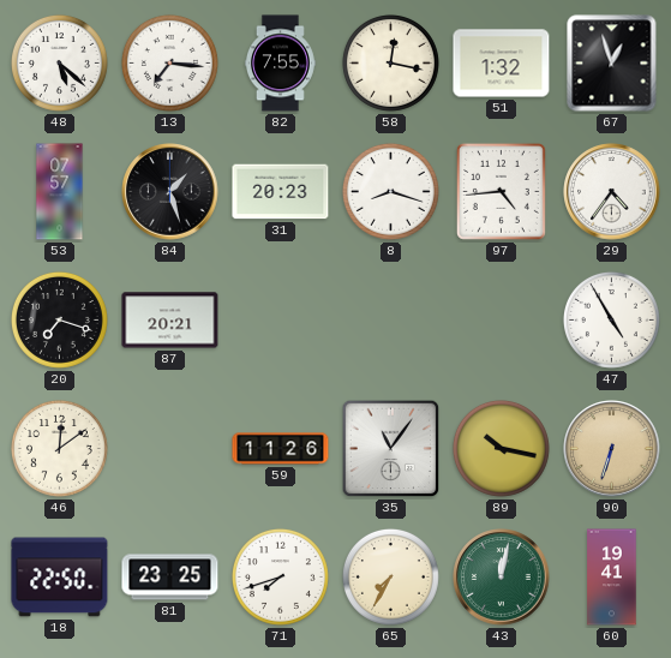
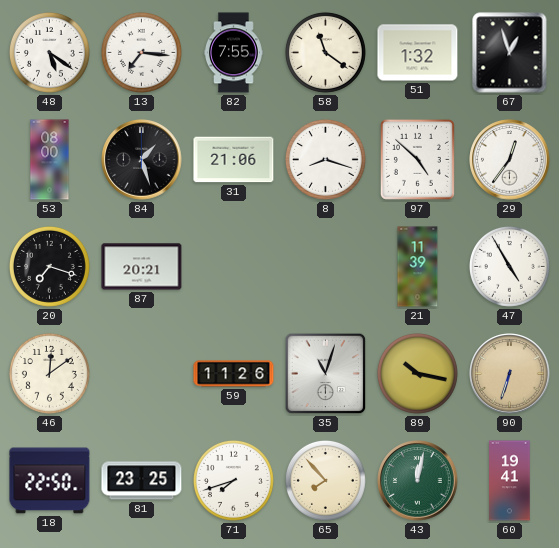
48: 5:22 -> 5:21 (49, 52)
58: 12:17 -> 11:21 (325, 52)
53: 07:57 -> 08:00 (50, 160)
31: 20:23 -> 21:06 (234, 160)
97: 4:44 -> 4:52 (417, 159)
29: 4:36 -> 12:36 (510, 160)
21: none -> 11:39 (418, 267)
35: 11:06 -> 11:03 (326, 374)
65: 7:35 -> 7:53 (325, 480)
